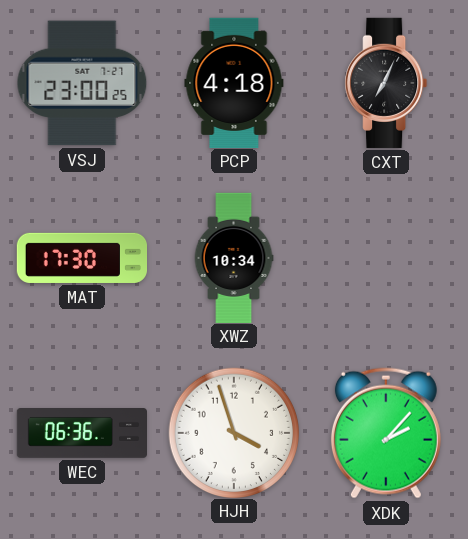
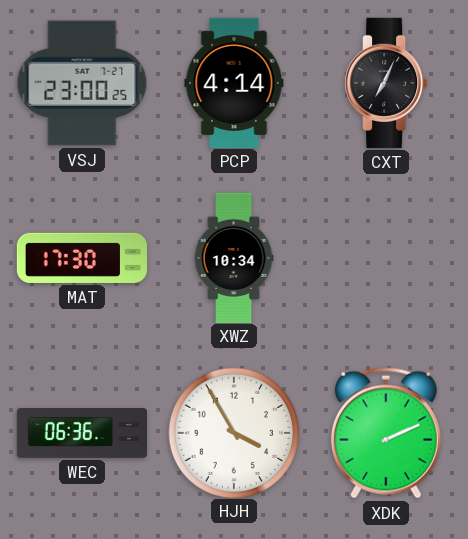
PCP: 4:18 -> 4:14 (234, 82)
HJH: 3:57 -> 3:55 (233, 432)
XDK: 2:07 -> 2:11 (386, 433)
